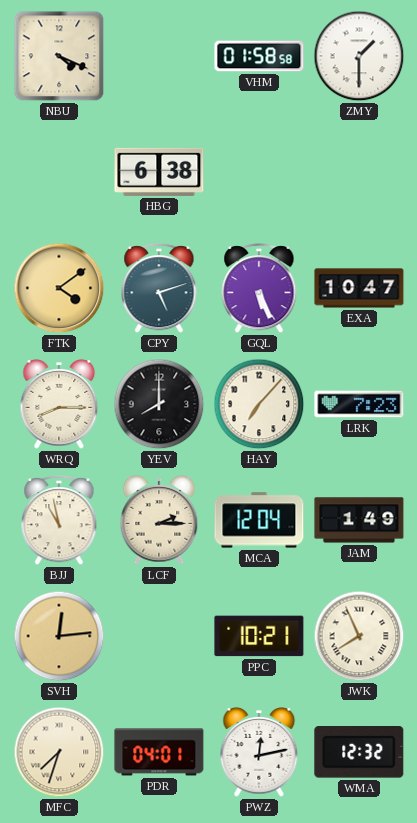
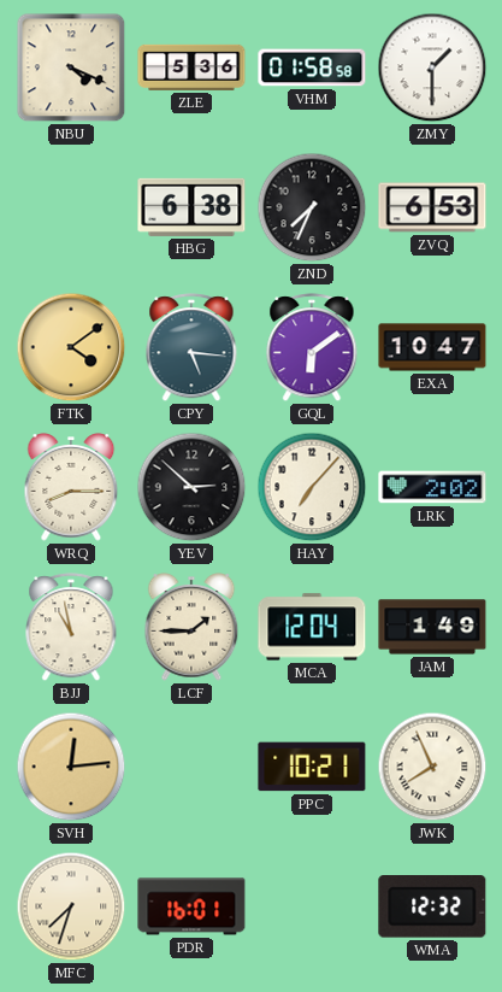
ZLE: none -> 5:36 (191, 67)
ZND: none -> 7:34 (312, 207)
ZVQ: none -> 6:53 (432, 207)
CPY: 5:12 -> 5:16 (191, 348)
GQL: 5:26 -> 6:09 (312, 348)
YEV: 8:00 -> 2:52 (191, 487)
LRK: 7:23 -> 2:02 (432, 487)
LCF: 2:15 -> 1:45 (191, 627)
PDR: 04:01 -> 16:01 (191, 906)
PWZ: 12:13 -> none (259, 752)
